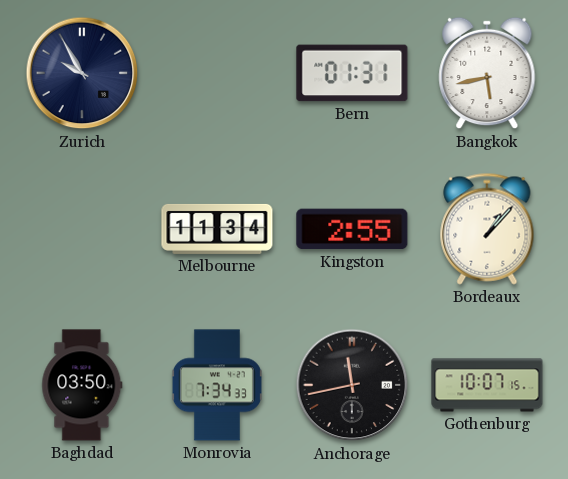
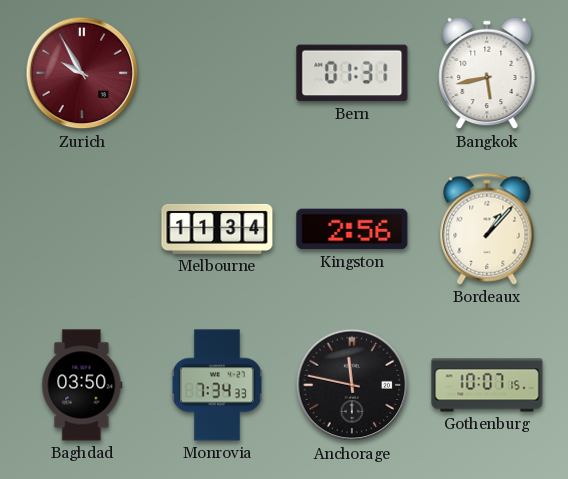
Zurich dial: navy -> burgundy (82, 73)
Kingston: 2:55 -> 2:56 (352, 229)
Anchorage: 11:43 -> 11:47 (352, 385)
